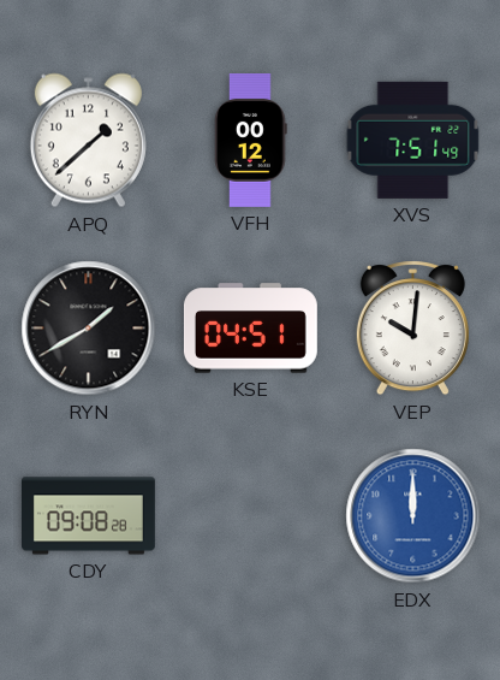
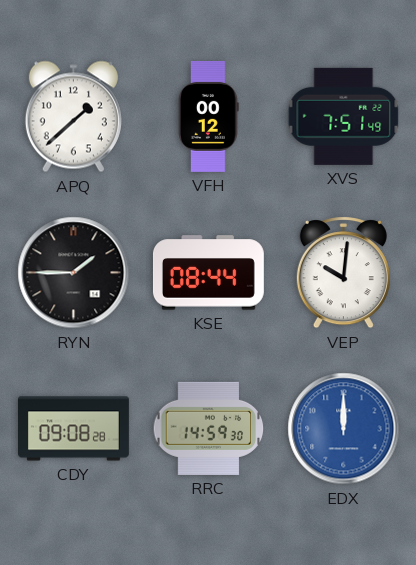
RYN: 1:40 -> 1:45 (74, 273)
KSE: 04:51 -> 08:44 (208, 273)
RRC: none -> 14:59 (209, 428)
